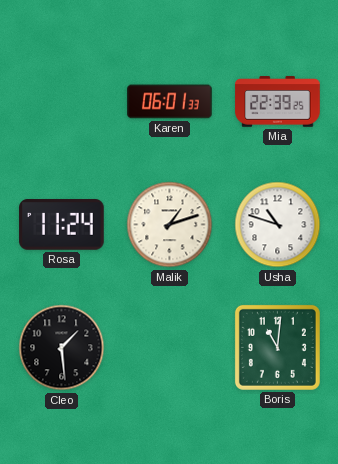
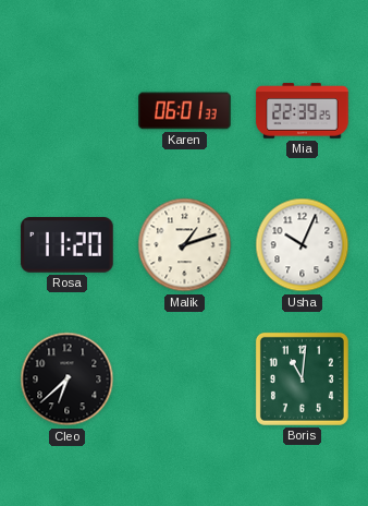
Rosa: 11:24 -> 11:20 (68, 245)
Usha: 10:48 -> 10:04 (303, 245)
Cleo: 1:29 -> 6:38 (68, 379)
